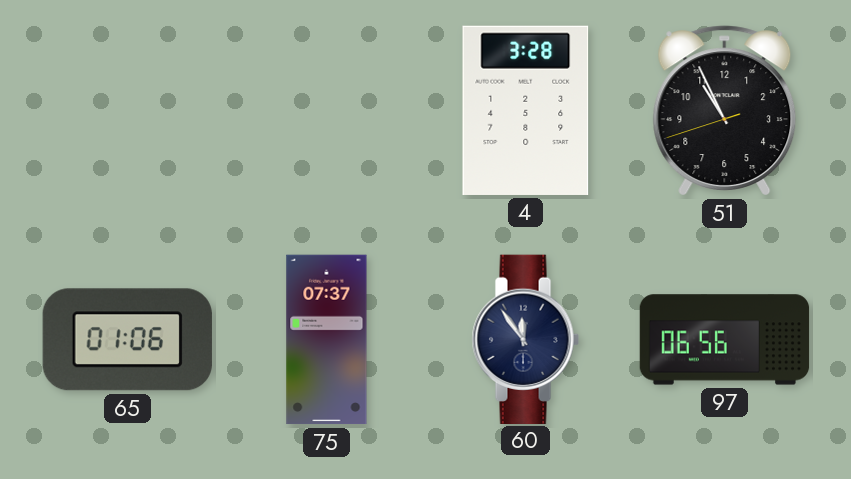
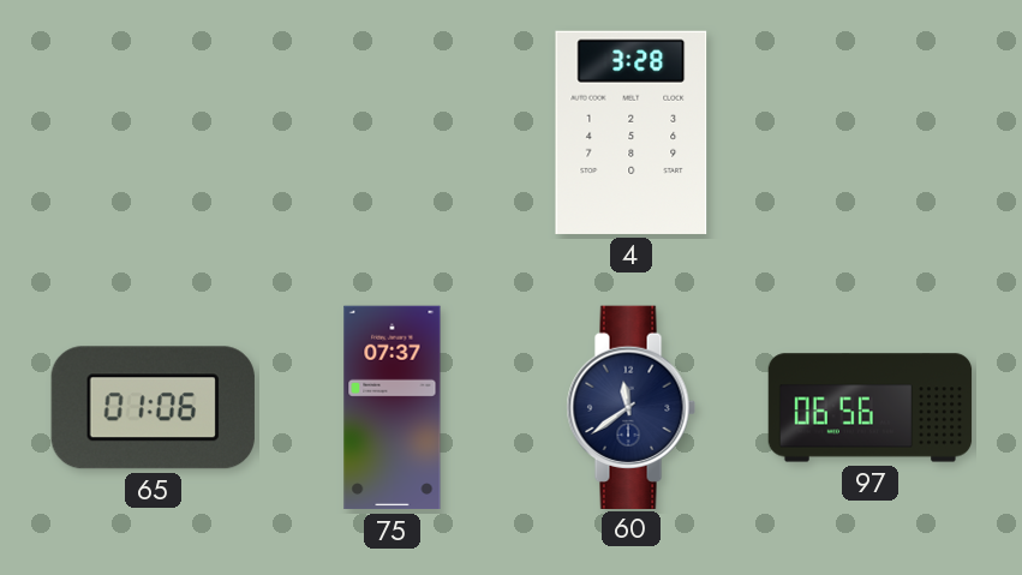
51: 10:55 -> none (725, 111)
60: 11:54 -> 11:39 (630, 407)
